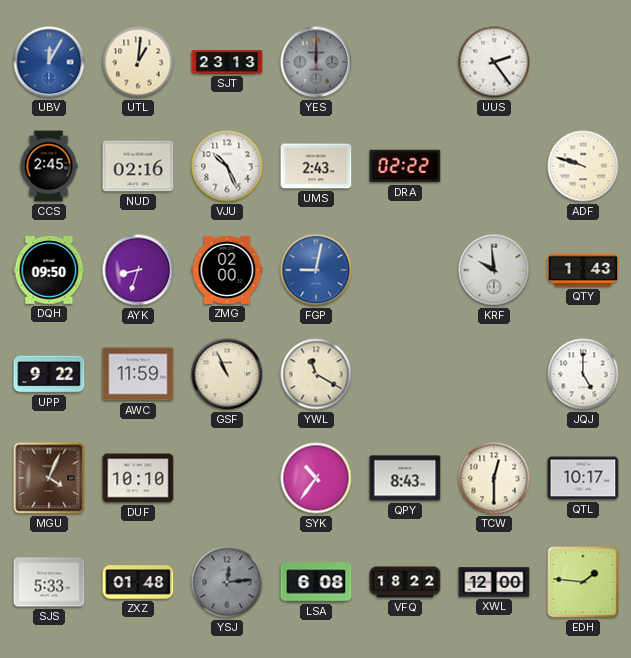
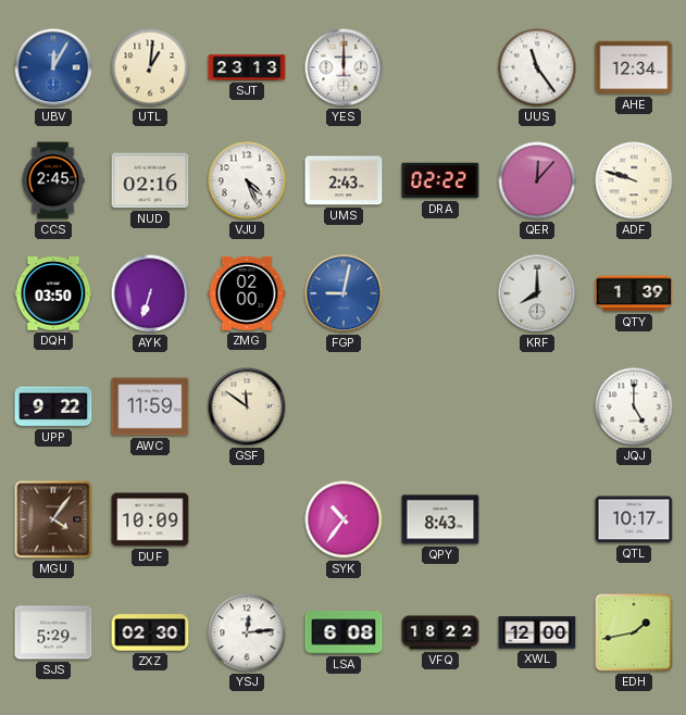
YES dial: grey -> white (344, 67)
UUS: 2:24 -> 11:24 (537, 67)
AHE: none -> 12:34 (634, 67)
VJU: 10:26 -> 4:26 (247, 180)
QER: none -> 12:07 (537, 180)
DQH: 09:50 -> 03:50 (53, 293)
AYK: 8:33 -> 6:33 (150, 293)
KRF: 9:59 -> 8:00 (537, 293)
QTY: 1:43 -> 1:39 (634, 293)
GSF: 10:56 -> 11:51 (247, 406)
YWL: 11:20 -> none (316, 374)
MGU: 4:04 -> 4:06 (53, 519)
DUF: 10:10 -> 10:09 (150, 519)
TCW: 12:30 -> none (494, 478)
SJS: 5:33 -> 5:29 (53, 632)
ZXZ: 01:48 -> 02:30 (150, 632)
YSJ dial: grey -> white (247, 632)
EDH: 1:46 -> 1:43 (634, 632)
